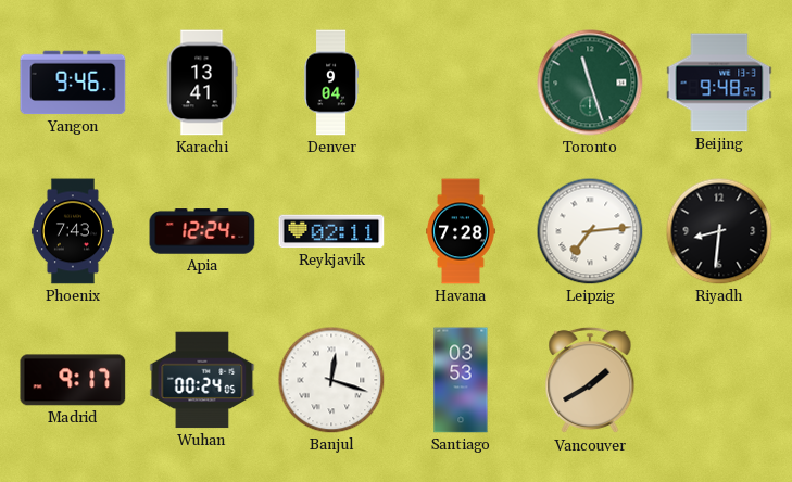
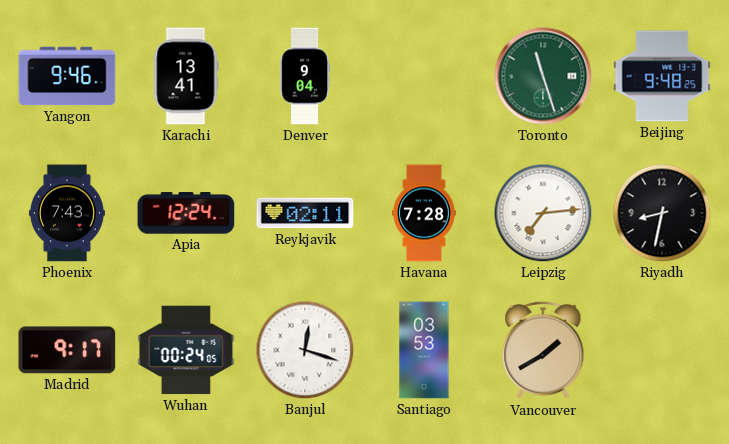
Riyadh: 8:31 -> 8:32 (662, 213)
